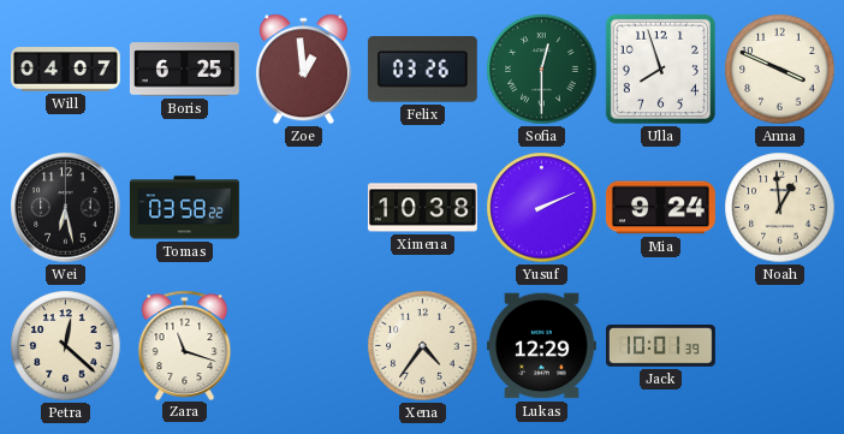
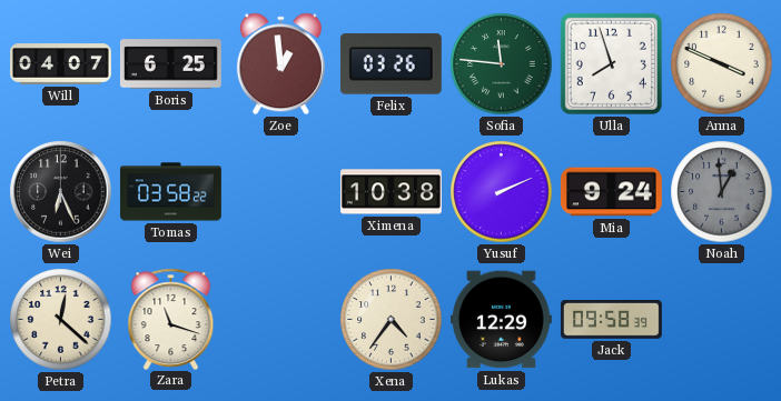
Sofia: 12:30 -> 11:46 (502, 64)
Wei: 6:28 -> 6:26 (61, 192)
Noah dial: cream -> grey (722, 192)
Jack: 10:01 -> 09:58 (611, 320)
